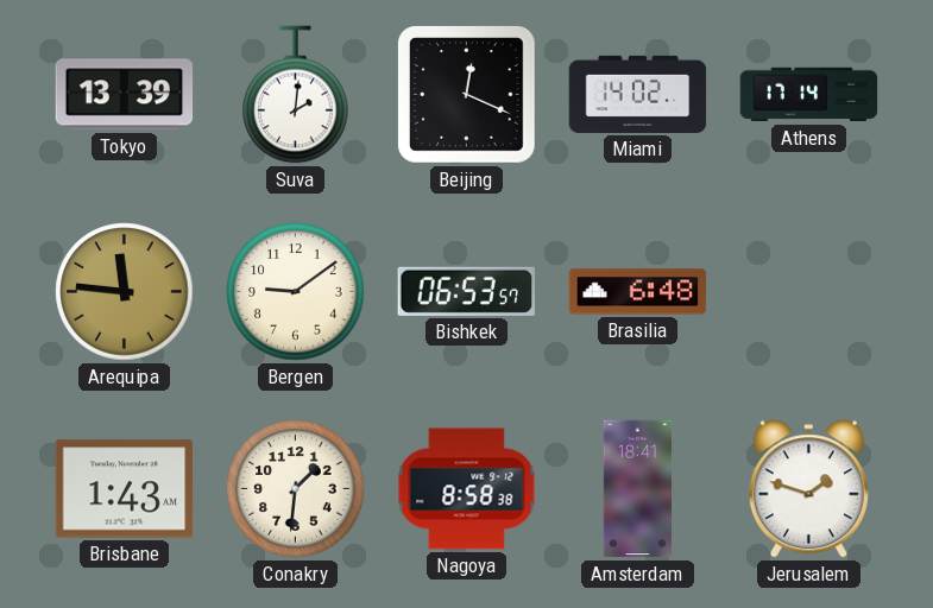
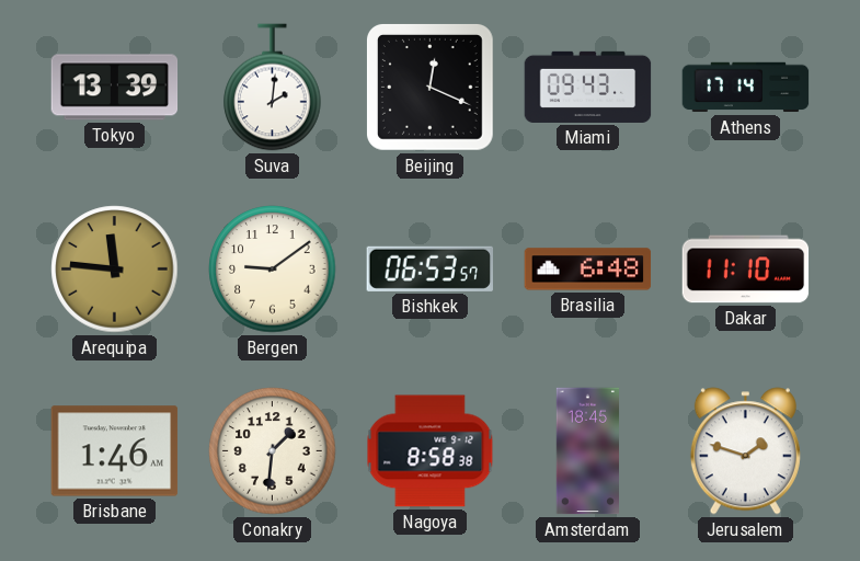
Miami: 14:02 -> 09:43 (588, 87)
Dakar: none -> 11:10 (746, 270)
Brisbane: 1:43 -> 1:46 (115, 451)
Amsterdam: 18:41 -> 18:45 (587, 451)
